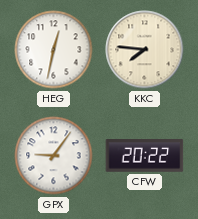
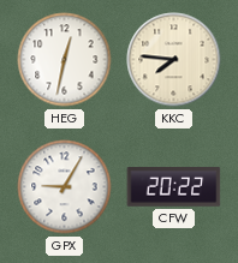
GPX: 9:06 -> 9:05 (65, 187)
